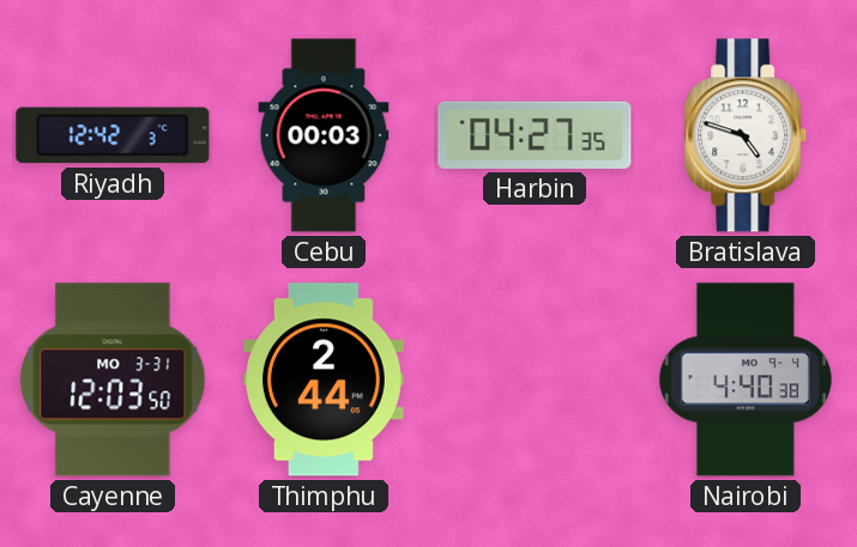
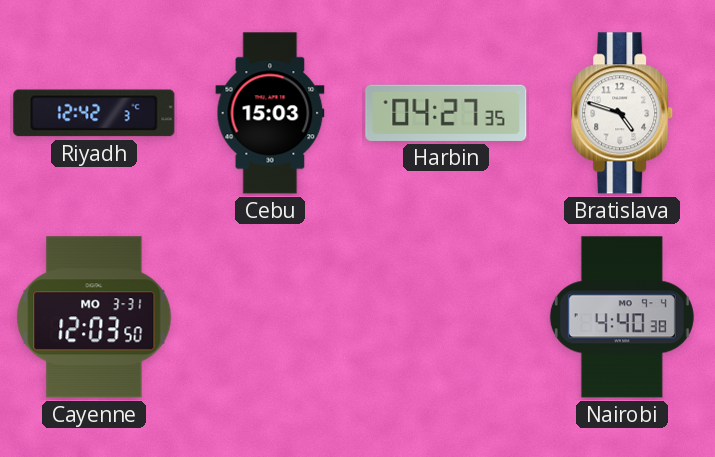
Cebu: 00:03 -> 15:03 (270, 113)
Thimphu: 2:44 -> none (325, 379)
